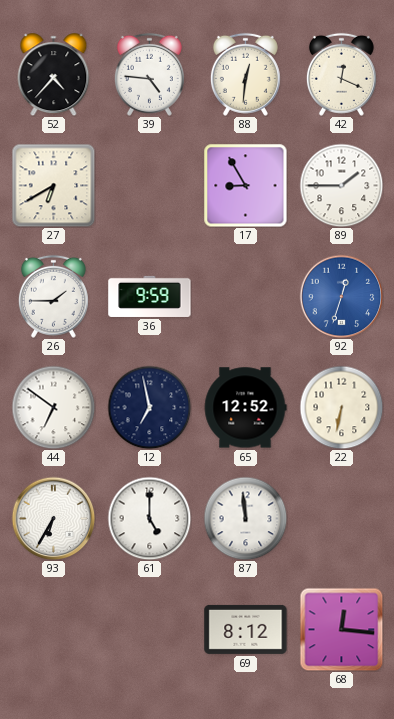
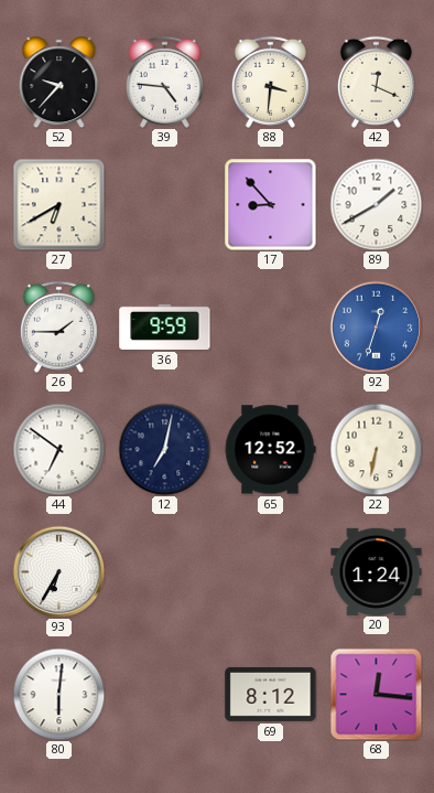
52: 4:37 -> 9:37 (59, 83)
88: 12:31 -> 3:31 (270, 82)
17: 8:55 -> 8:53 (270, 204)
89: 1:45 -> 1:40 (376, 204)
12: 6:58 -> 7:02 (164, 449)
61: 5:00 -> none (149, 518)
87: 11:59 -> none (245, 518)
20: none -> 1:24 (377, 571)
80: none -> 6:01 (58, 694)
